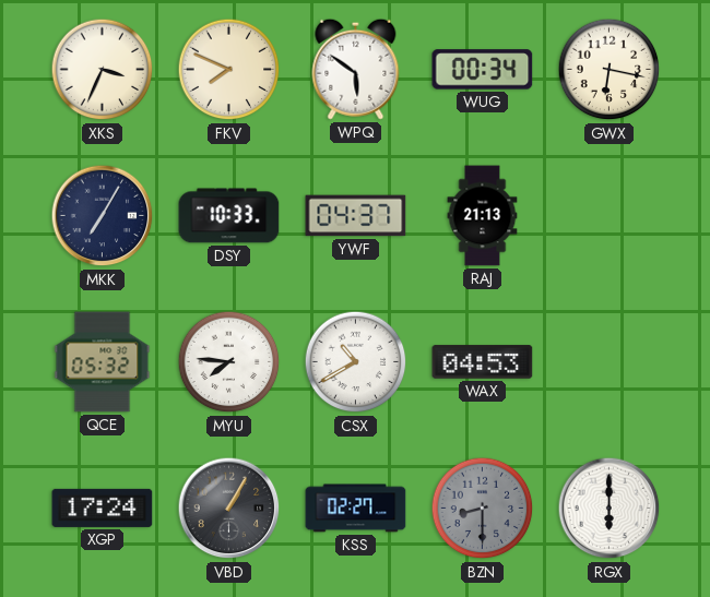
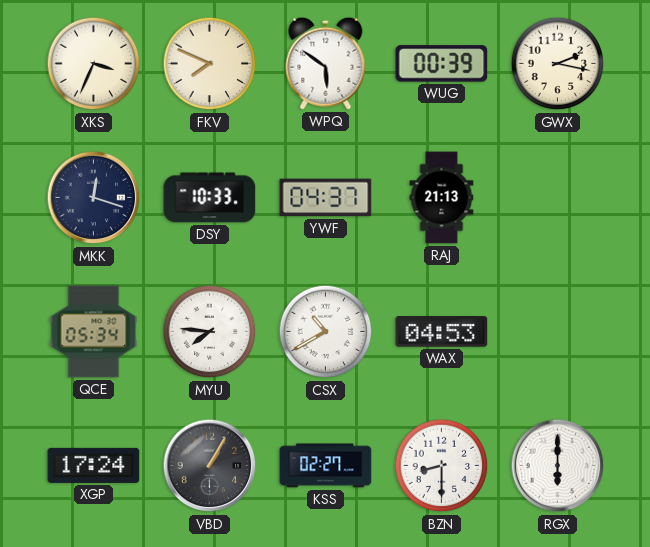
WUG: 00:34 -> 00:39 (442, 64)
GWX: 6:17 -> 2:17 (558, 64)
MKK: 7:05 -> 12:18 (94, 198)
QCE: 05:32 -> 05:34 (94, 332)
BZN dial: grey -> white (442, 466)
